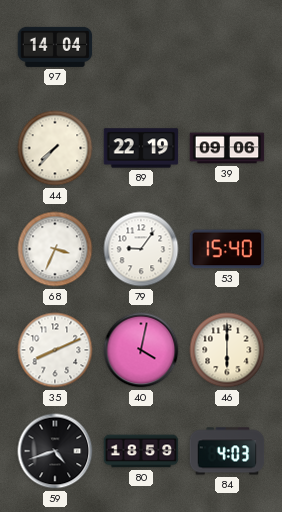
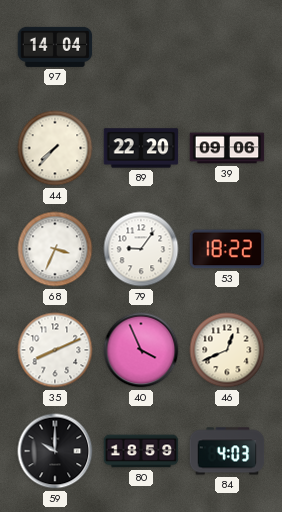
89: 22:19 -> 22:20 (141, 148)
53: 15:40 -> 18:22 (227, 249)
40: 4:02 -> 3:56 (141, 350)
46: 6:00 -> 12:41 (227, 350)
59: 4:42 -> 10:00 (55, 451)
